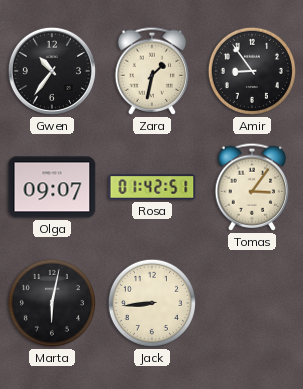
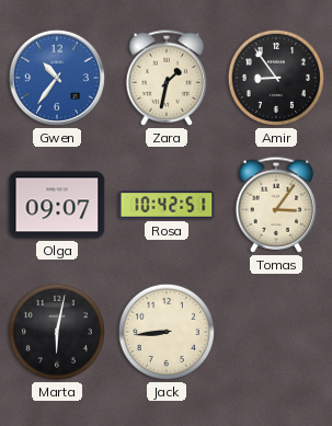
Gwen dial: black -> blue (57, 78)
Rosa: 01:42 -> 10:42 (167, 205)
